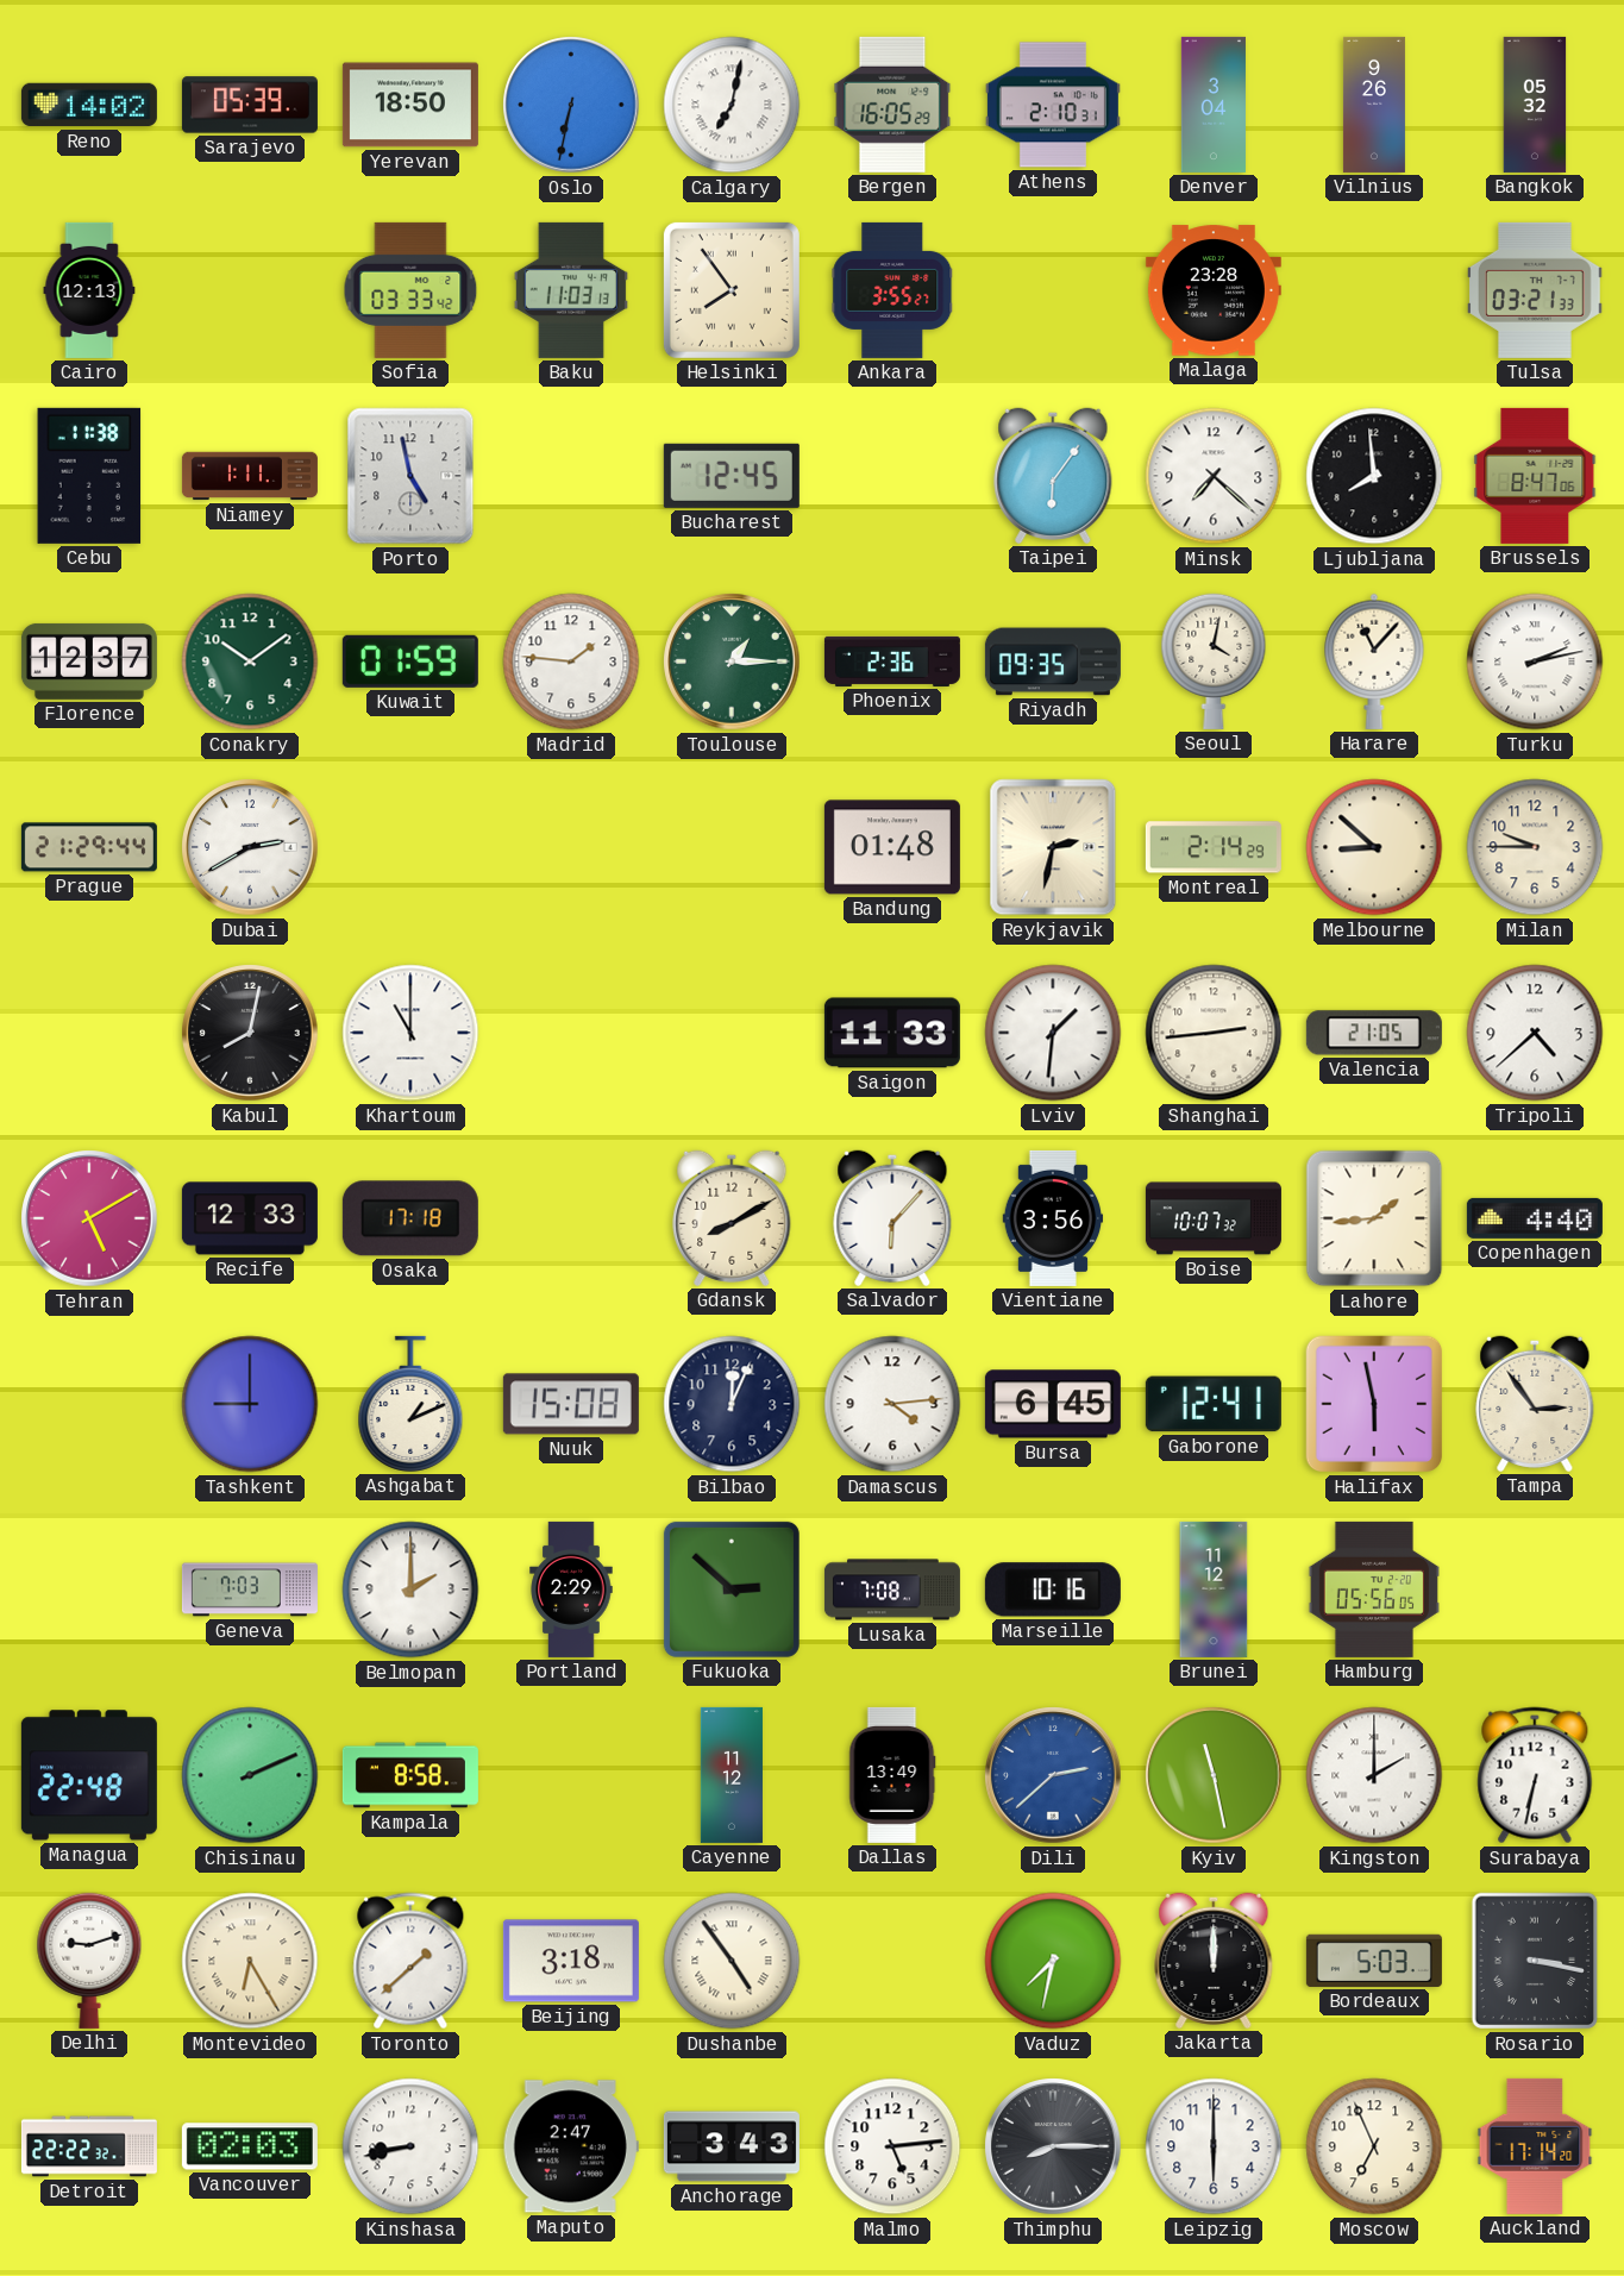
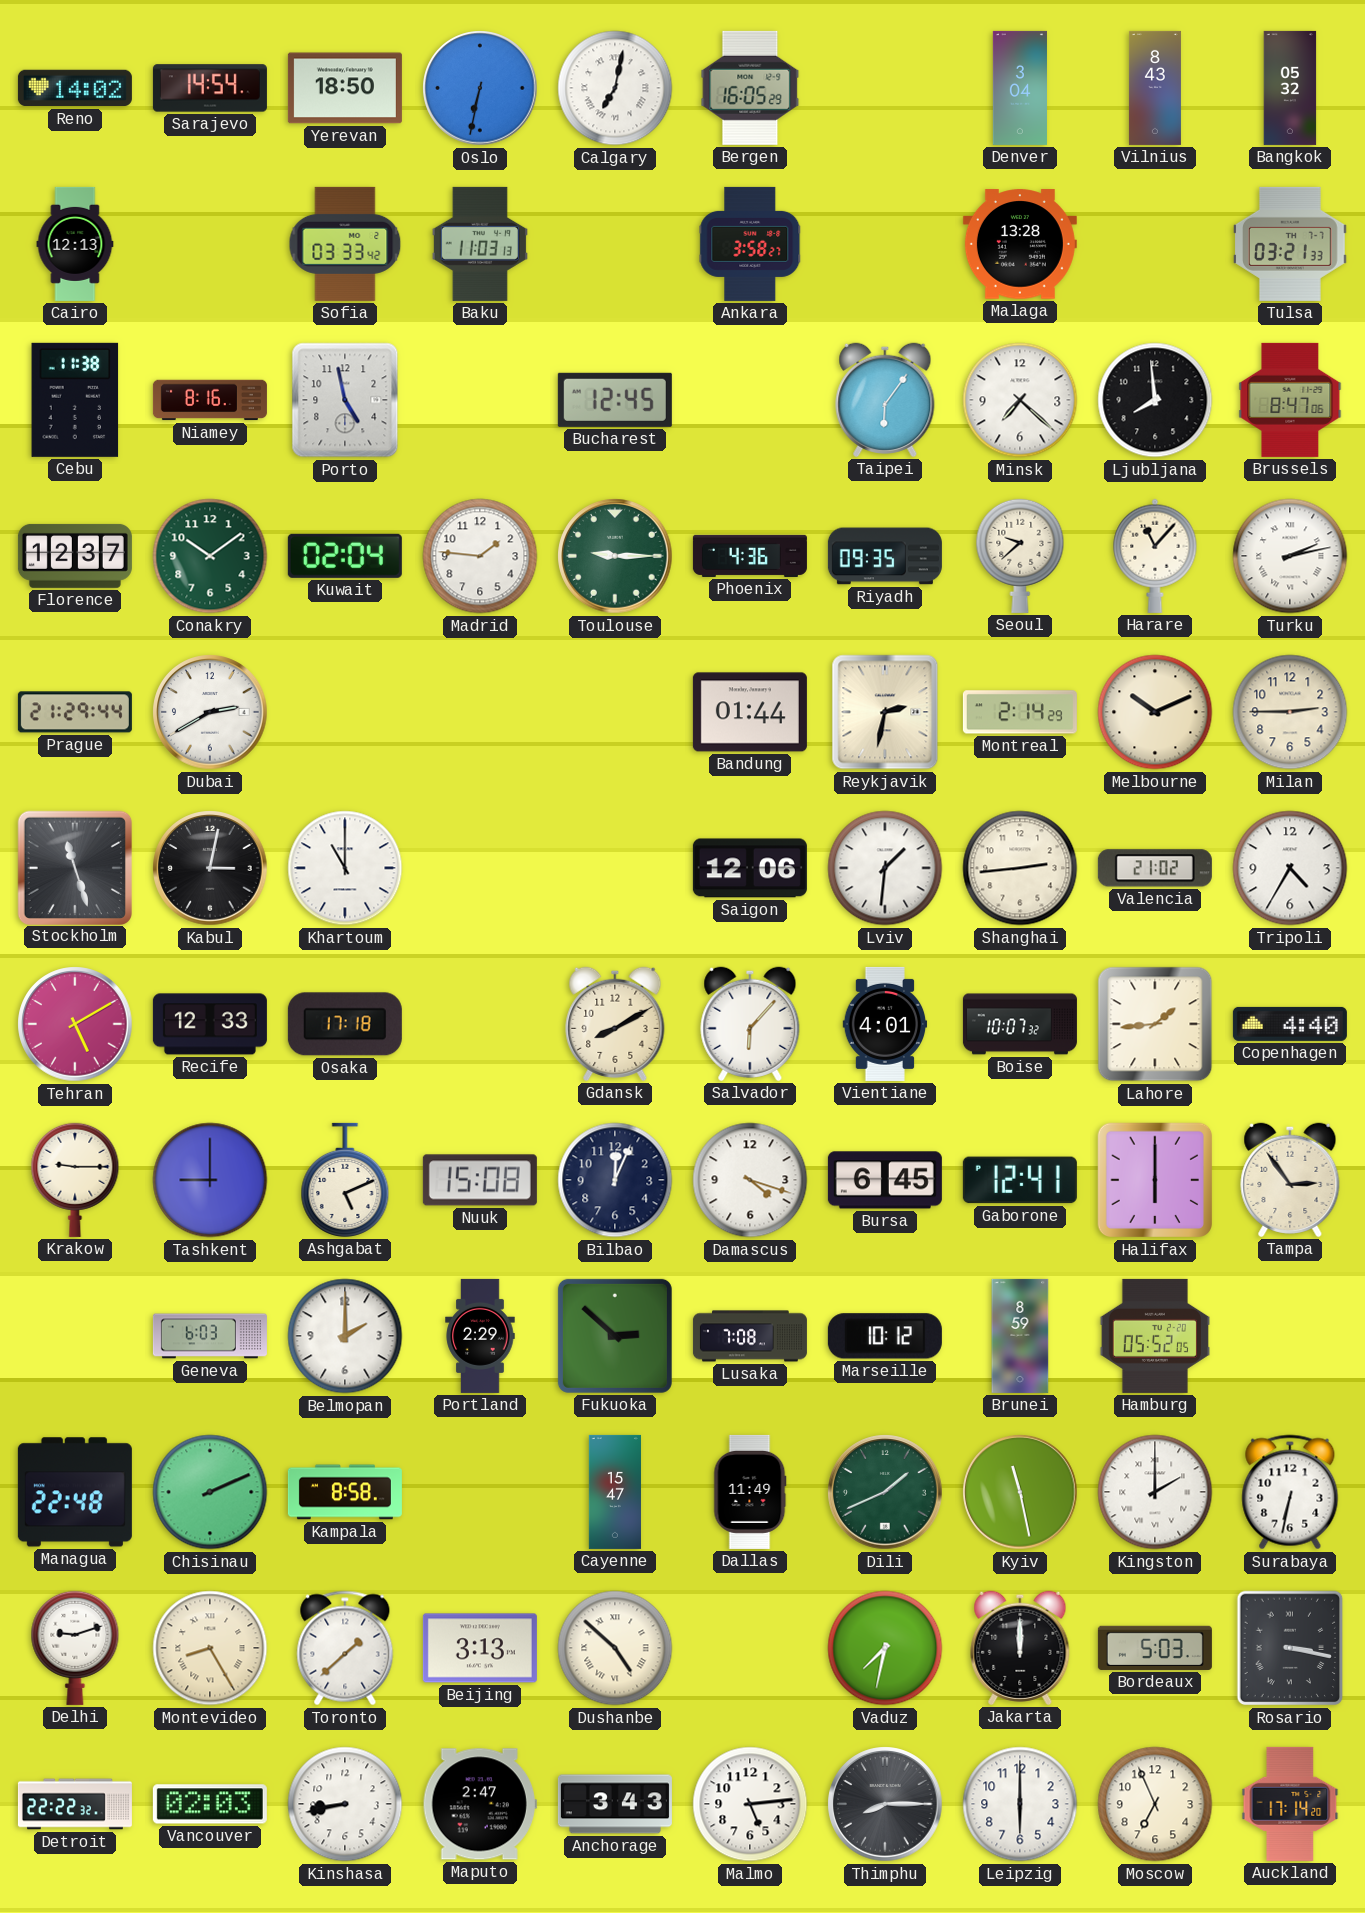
Sarajevo: 05:39 -> 14:54 (210, 88)
Athens: 2:10 -> none (1053, 105)
Vilnius: 9:26 -> 8:43 (1155, 88)
Helsinki: 7:54 -> none (732, 290)
Ankara: 3:55 -> 3:58 (750, 244)
Malaga: 23:28 -> 13:28 (1020, 244)
Niamey: 1:11 -> 8:16 (210, 400)
Kuwait: 01:59 -> 02:04 (345, 556)
Toulouse: 1:15 -> 9:15 (615, 556)
Phoenix: 2:36 -> 4:36 (750, 556)
Seoul: 4:02 -> 9:38 (1020, 556)
Bandung: 01:48 -> 01:44 (750, 712)
Melbourne: 8:52 -> 10:11 (1155, 712)
Milan: 9:45 -> 2:45 (1290, 712)
Stockholm: none -> 11:27 (74, 867)
Kabul: 8:02 -> 3:02 (210, 868)
Saigon: 11:33 -> 12:06 (750, 868)
Valencia: 21:05 -> 21:02 (1155, 868)
Tripoli: 4:38 -> 4:35 (1290, 868)
Vientiane: 3:56 -> 4:01 (885, 1024)
Krakow: none -> 9:15 (75, 1180)
Ashgabat: 1:11 -> 5:11 (345, 1180)
Damascus: 4:14 -> 4:18 (750, 1180)
Halifax: 5:58 -> 6:00 (1155, 1180)
Geneva: 7:03 -> 6:03 (210, 1336)
Marseille: 10:16 -> 10:12 (885, 1336)
Brunei: 11:12 -> 8:59 (1020, 1336)
Hamburg: 05:56 -> 05:52 (1155, 1336)
Cayenne: 11:12 -> 15:47 (615, 1492)
Dallas: 13:49 -> 11:49 (750, 1492)
Dili: 2:38 -> 1:41 (885, 1492)
Dili dial: blue -> green (885, 1492)
Montevideo: 6:25 -> 8:25 (210, 1648)
Beijing: 3:18 -> 3:13 (480, 1648)
Dushanbe: 4:54 -> 4:52 (615, 1648)
